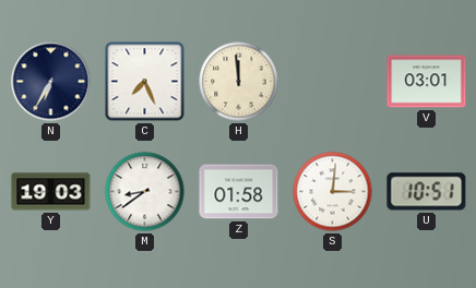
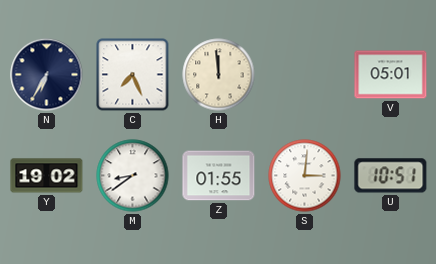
V: 03:01 -> 05:01 (391, 75)
Y: 19:03 -> 19:02 (47, 176)
Z: 01:58 -> 01:55 (219, 176)
